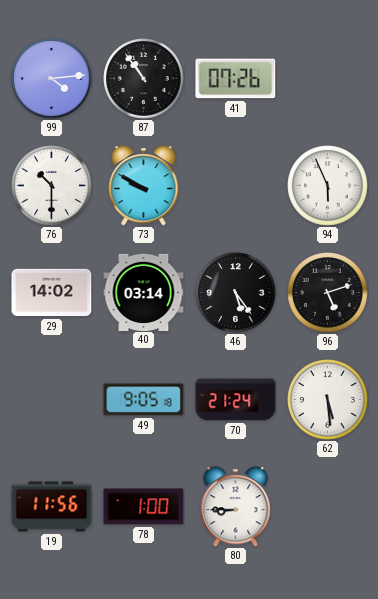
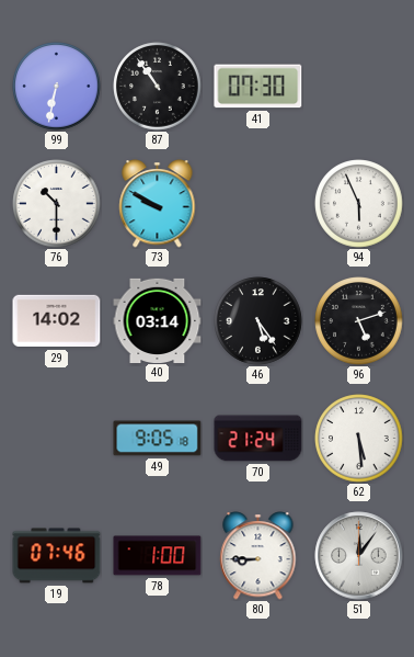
99: 4:14 -> 6:32 (57, 87)
41: 07:26 -> 07:30 (258, 87)
19: 11:56 -> 07:46 (57, 556)
51: none -> 12:06 (359, 556)
